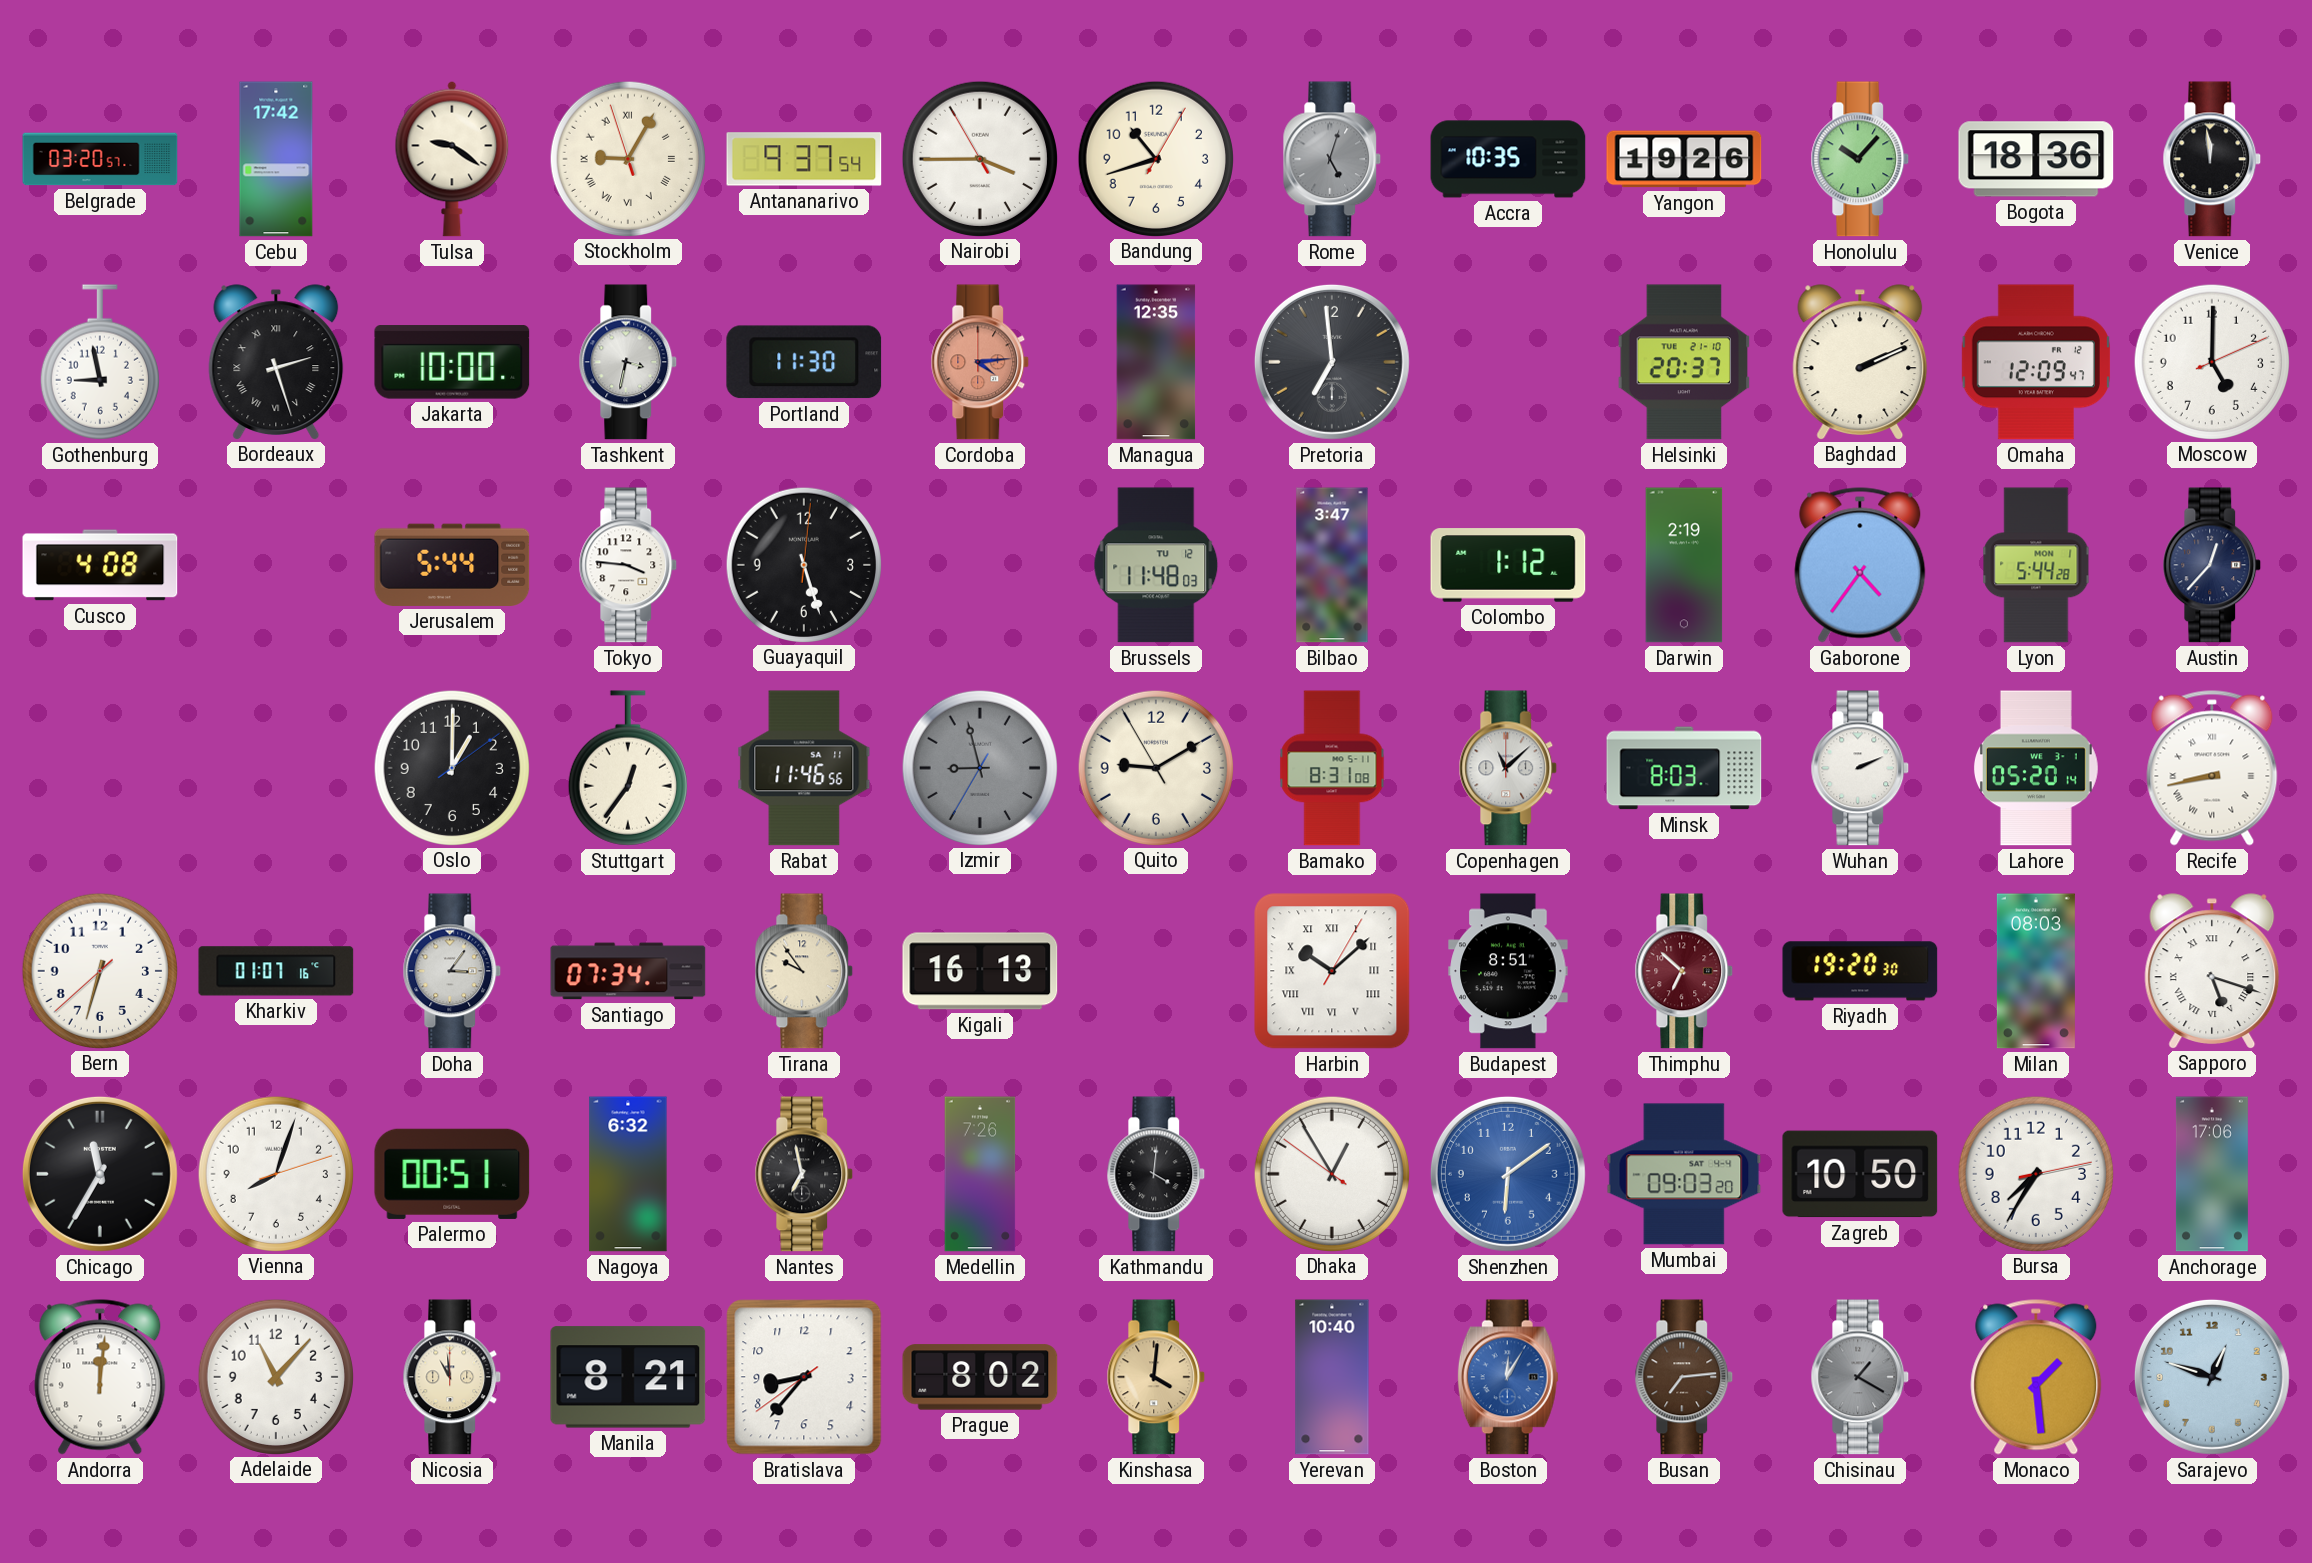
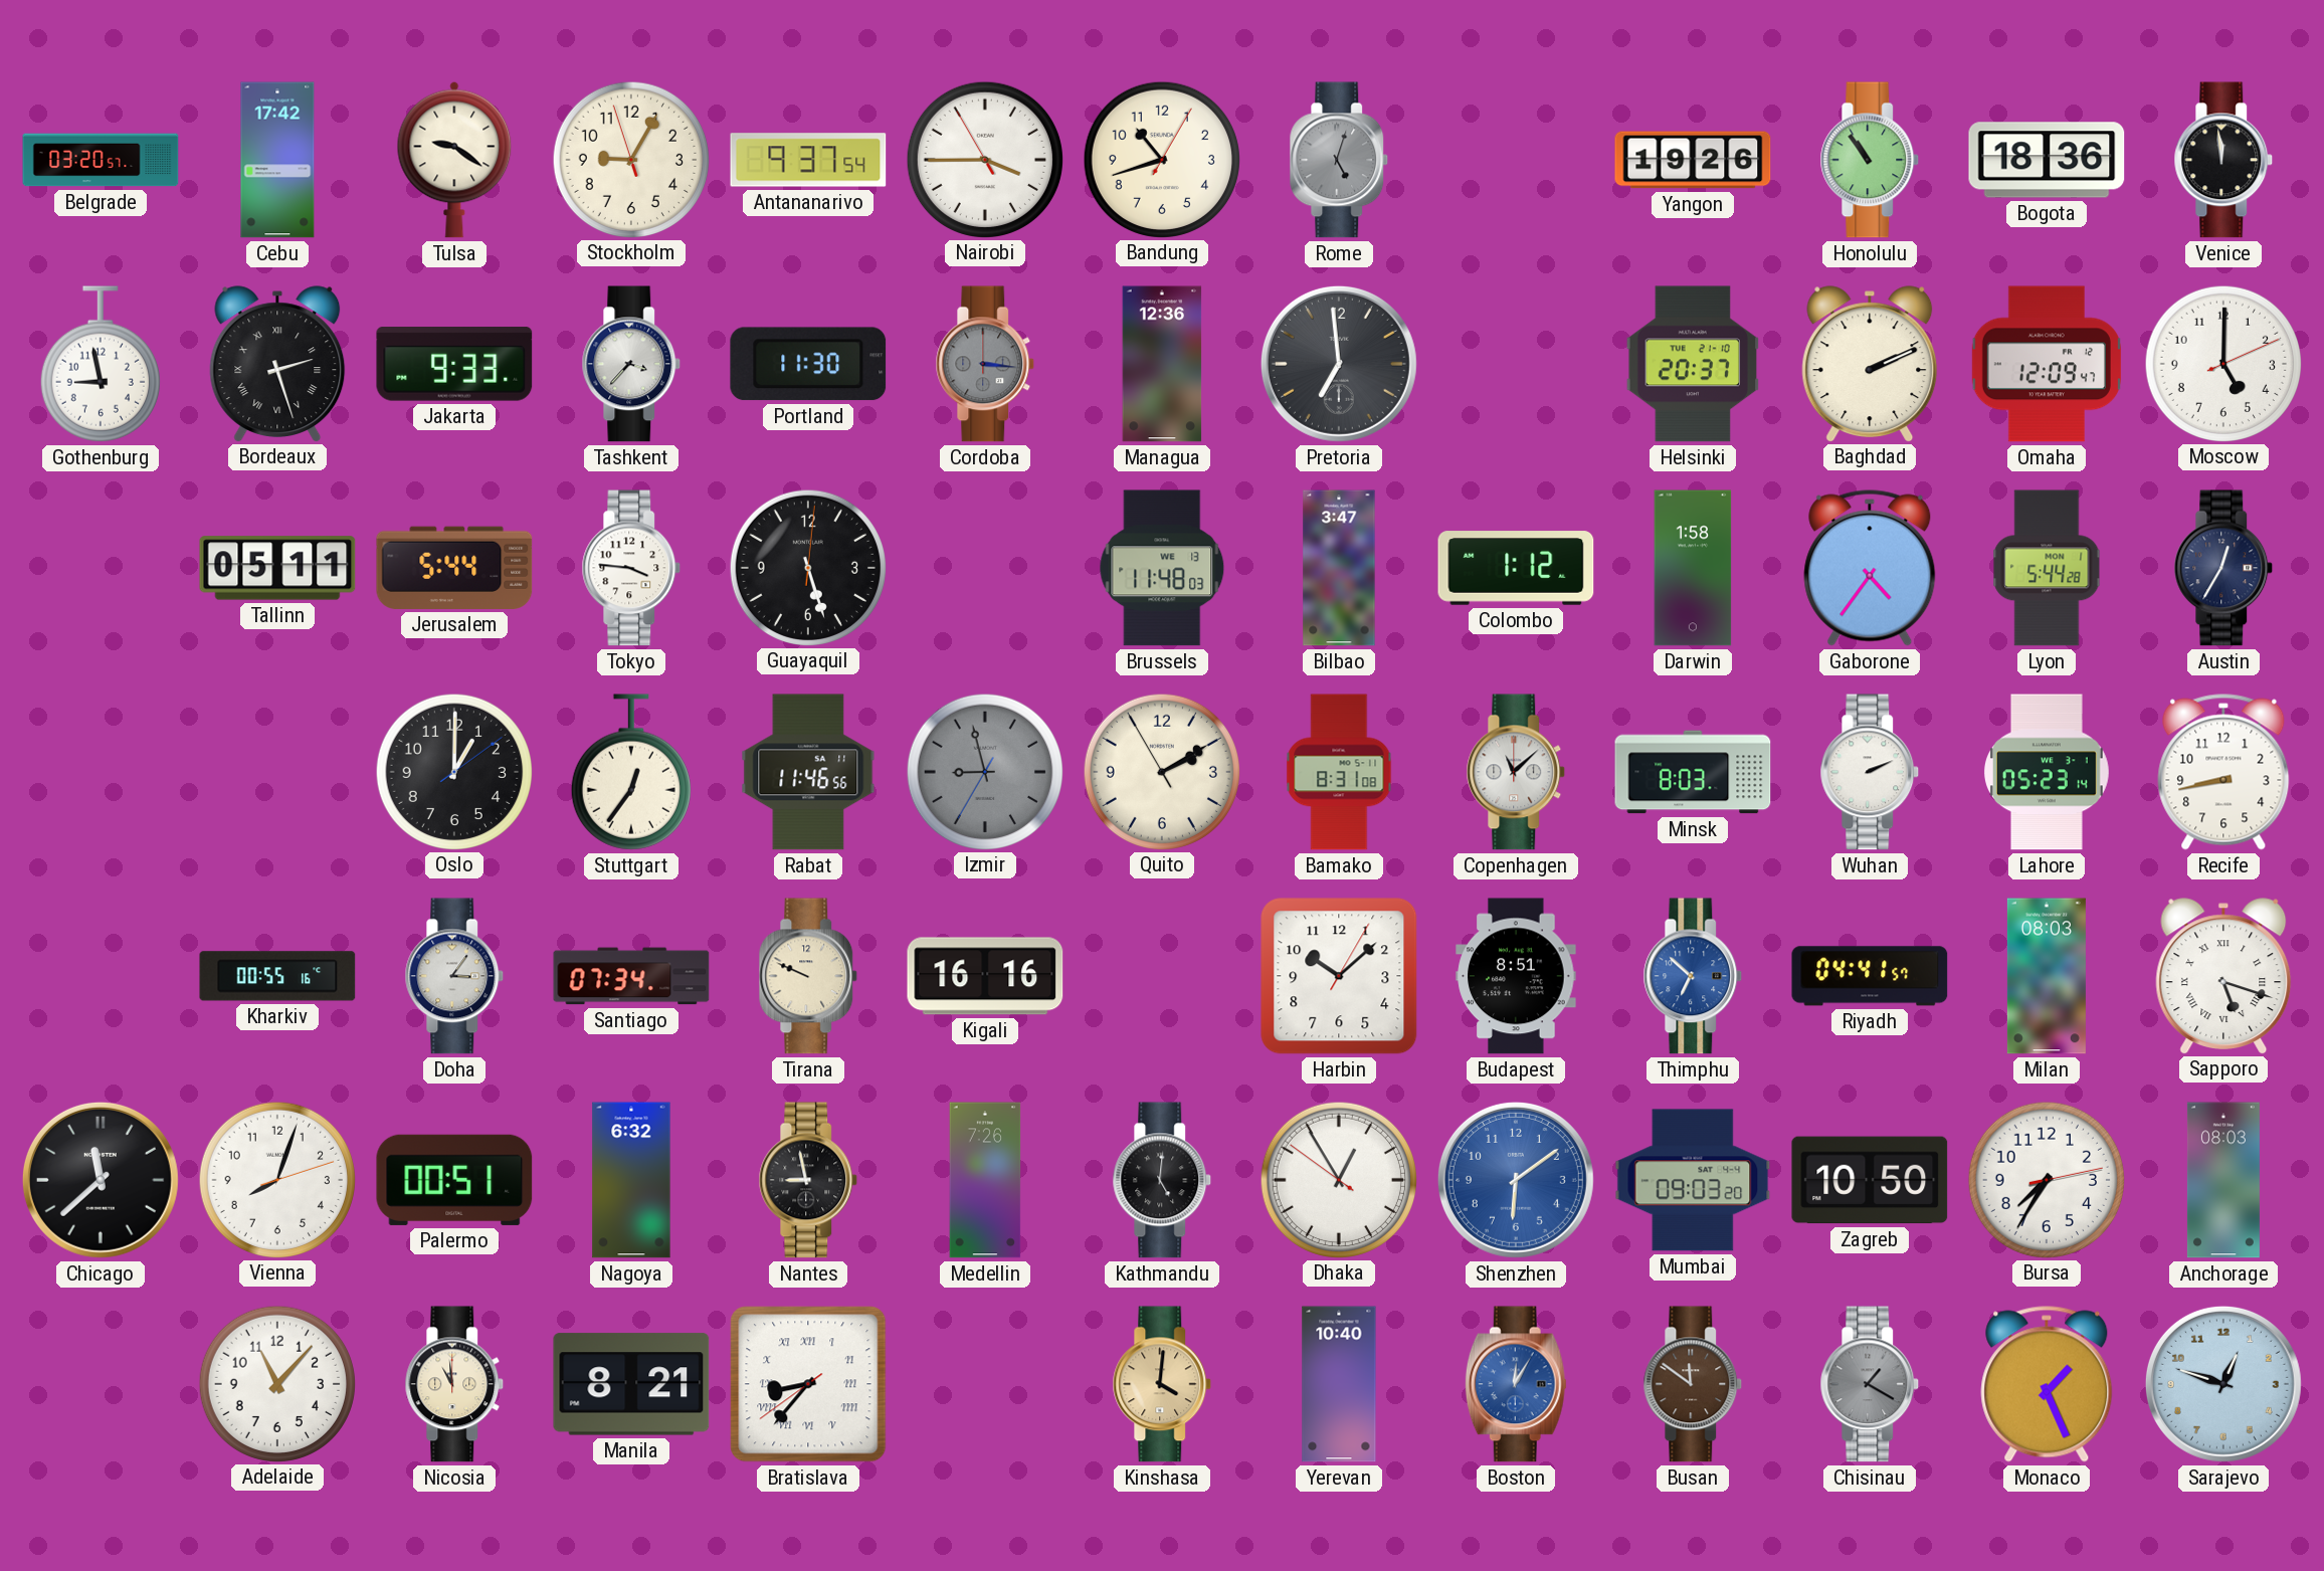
Stockholm numerals: Roman -> Arabic (630, 159)
Accra: 10:35 -> none (1508, 159)
Honolulu: 10:07 -> 10:54 (1870, 160)
Jakarta: 10:00 -> 9:33 (454, 364)
Tashkent: 3:32 -> 3:37 (631, 364)
Cordoba: 4:14 -> 3:16 (985, 364)
Cordoba dial: salmon -> grey (985, 364)
Managua: 12:35 -> 12:36 (1162, 364)
Cusco: 4:08 -> none (100, 565)
Tallinn: none -> 05:11 (277, 568)
Brussels date: TU 12 -> WE 13 (1162, 568)
Darwin: 2:19 -> 1:58 (1693, 568)
Austin: 12:37 -> 12:35 (2223, 568)
Quito: 9:09 -> 2:09 (1161, 771)
Lahore: 05:20 -> 05:23 (2047, 772)
Recife numerals: Roman -> Arabic (2223, 772)
Bern: 6:32 -> none (99, 970)
Kharkiv: 01:07 -> 00:55 (277, 976)
Tirana: 9:54 -> 9:49 (808, 976)
Kigali: 16:13 -> 16:16 (985, 976)
Harbin numerals: Roman -> Arabic (1339, 976)
Thimphu dial: burgundy -> blue (1693, 976)
Riyadh: 19:20 -> 04:41 (1870, 976)
Chicago: 11:35 -> 11:38 (101, 1180)
Nantes: 6:58 -> 8:58 (808, 1180)
Kathmandu: 4:01 -> 5:01 (1162, 1180)
Anchorage: 17:06 -> 08:03 (2223, 1180)
Andorra: 12:01 -> none (100, 1377)
Bratislava numerals: Arabic -> Roman (808, 1384)
Prague: 8:02 -> none (980, 1377)
Busan: 7:14 -> 11:51 (1693, 1384)
Monaco: 1:29 -> 1:26 (2047, 1384)
